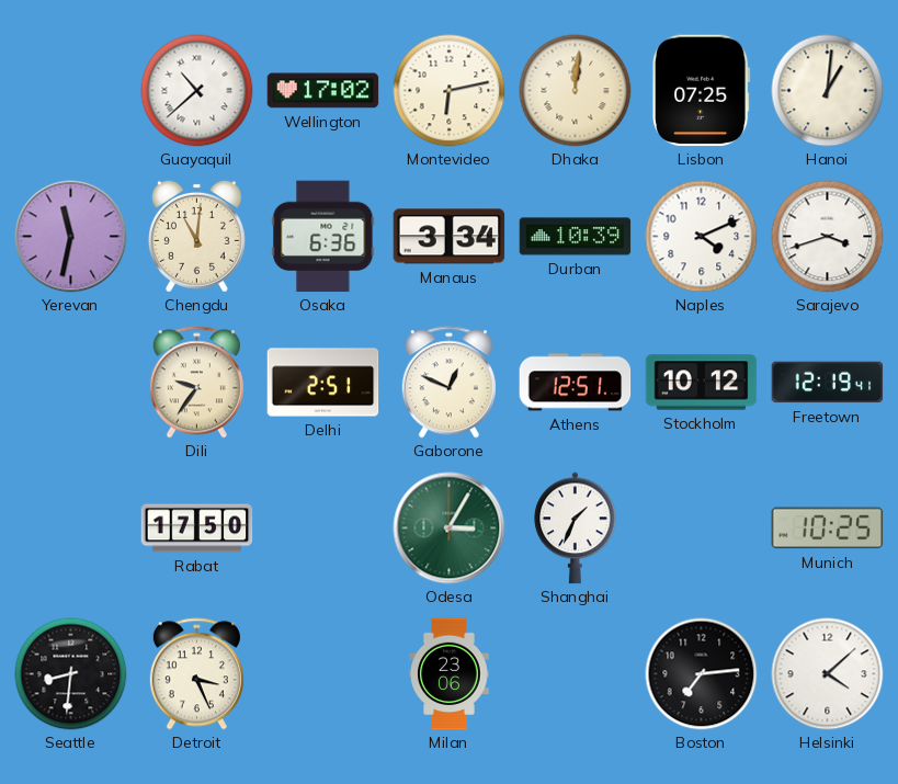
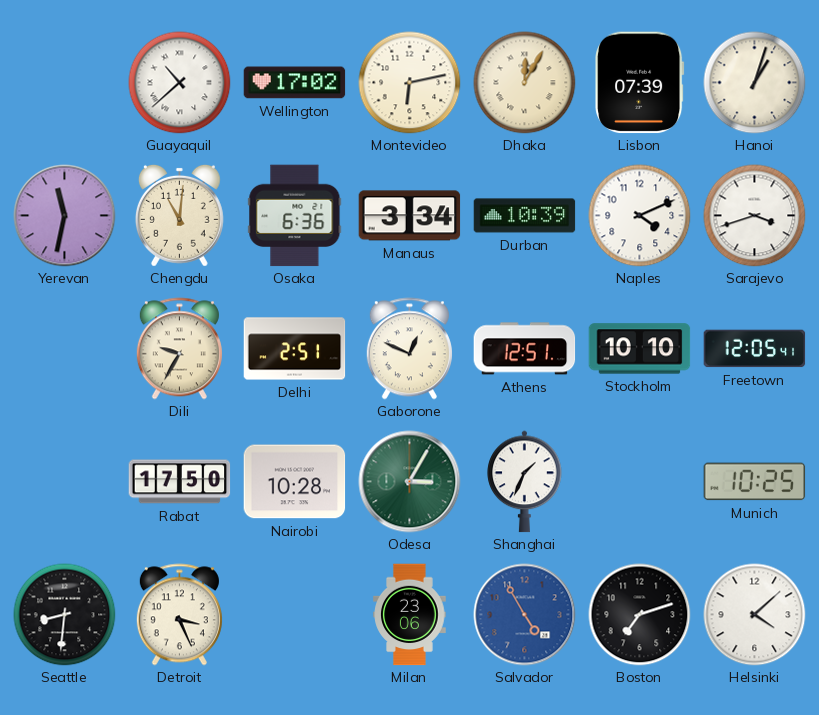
Dhaka: 12:01 -> 12:05 (525, 83)
Lisbon: 07:25 -> 07:39 (640, 83)
Hanoi: 1:01 -> 1:03 (755, 83)
Dili: 9:36 -> 9:35 (179, 349)
Stockholm: 10:12 -> 10:10 (640, 349)
Freetown: 12:19 -> 12:05 (755, 349)
Nairobi: none -> 10:28 (295, 482)
Salvador: none -> 4:55 (525, 615)
Boston: 7:14 -> 7:12 (640, 615)
